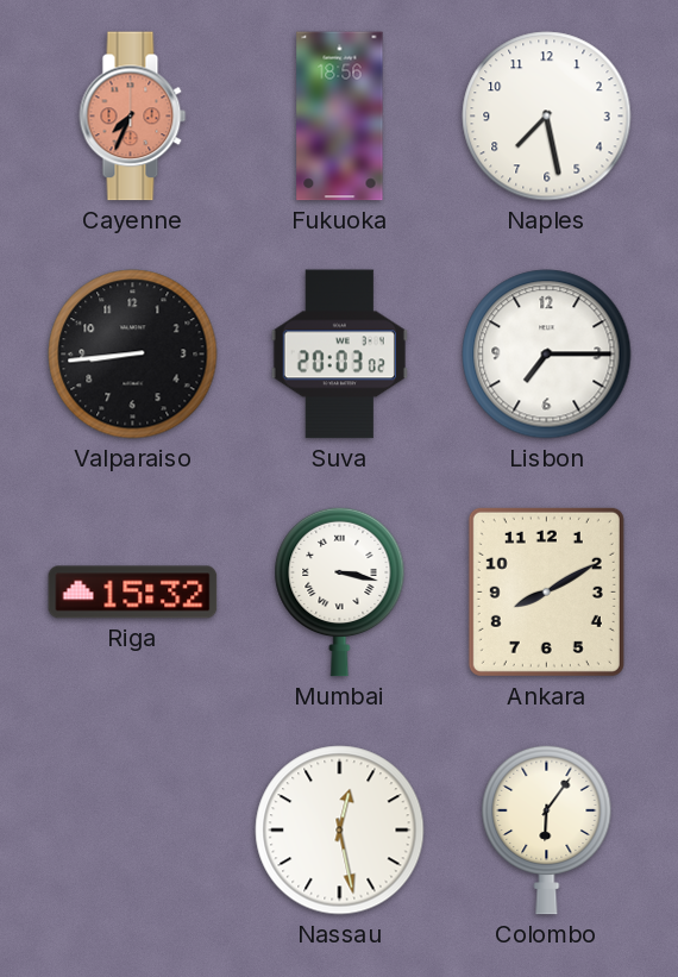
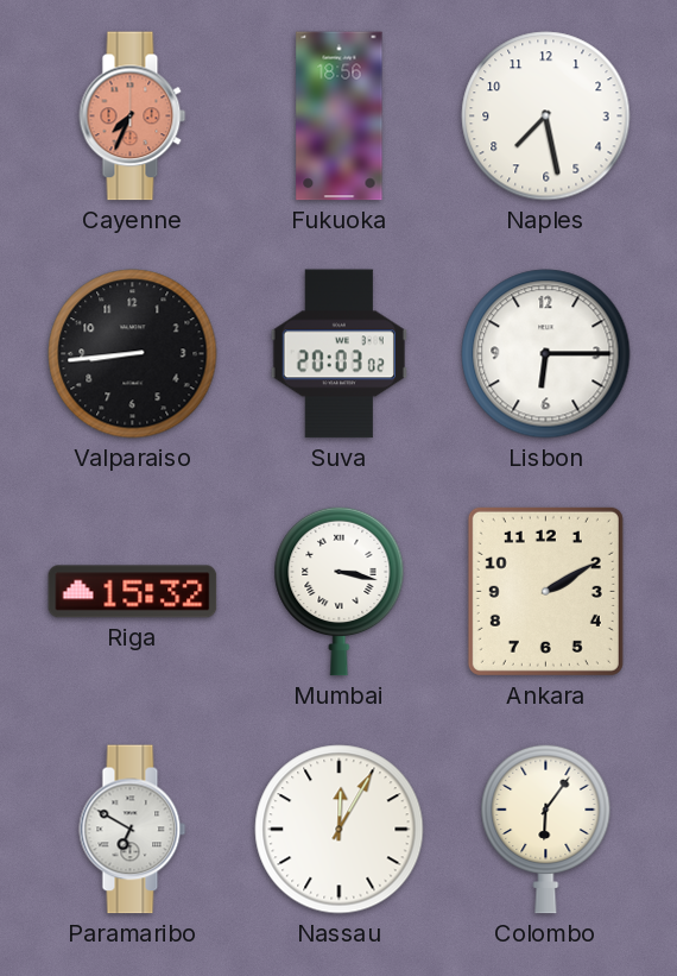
Lisbon: 7:15 -> 6:15 (546, 354)
Ankara: 8:10 -> 2:10 (545, 591)
Paramaribo: none -> 6:50 (133, 830)
Nassau: 12:28 -> 12:05 (340, 830)
